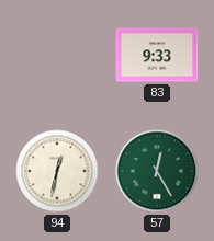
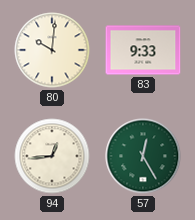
80: none -> 10:01 (52, 50)
94: 12:32 -> 12:44 (52, 156)
